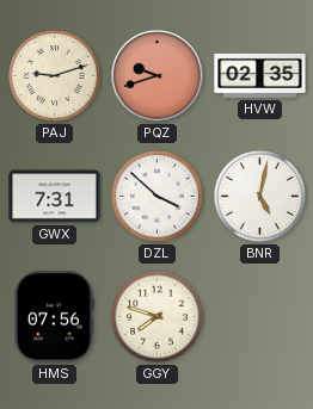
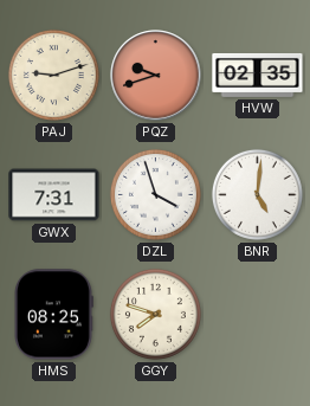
DZL: 3:52 -> 3:57 (155, 194)
BNR: 5:02 -> 5:01 (257, 194)
HMS: 07:56 -> 08:25 (53, 315)
